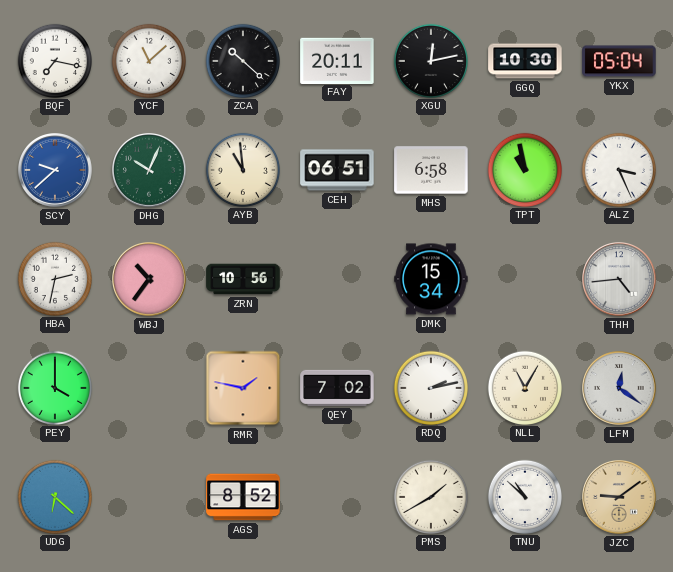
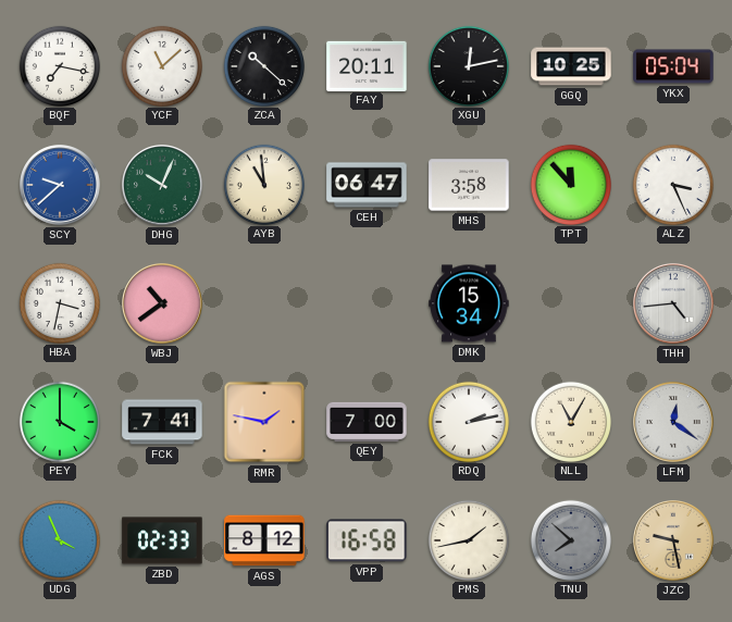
GGQ: 10:30 -> 10:25 (571, 66)
CEH: 06:51 -> 06:47 (367, 185)
MHS: 6:58 -> 3:58 (469, 185)
TPT: 10:58 -> 11:53 (570, 184)
HBA: 2:32 -> 3:32 (59, 302)
WBJ: 10:36 -> 10:39 (163, 304)
ZRN: 10:56 -> none (243, 279)
FCK: none -> 7:41 (162, 422)
QEY: 7:02 -> 7:00 (367, 422)
UDG: 6:22 -> 3:56 (59, 539)
ZBD: none -> 02:33 (162, 540)
AGS: 8:52 -> 8:12 (264, 540)
VPP: none -> 16:58 (367, 540)
PMS: 1:40 -> 1:43 (468, 539)
TNU: 10:52 -> 7:52 (570, 539)
TNU dial: white -> grey (570, 539)
JZC: 9:09 -> 9:28 (674, 542)
